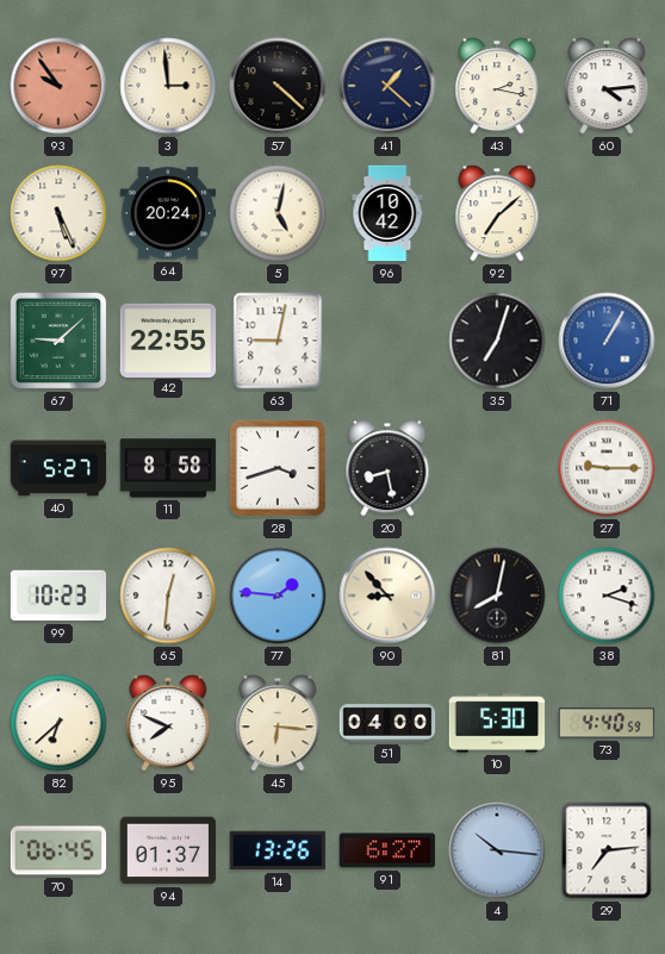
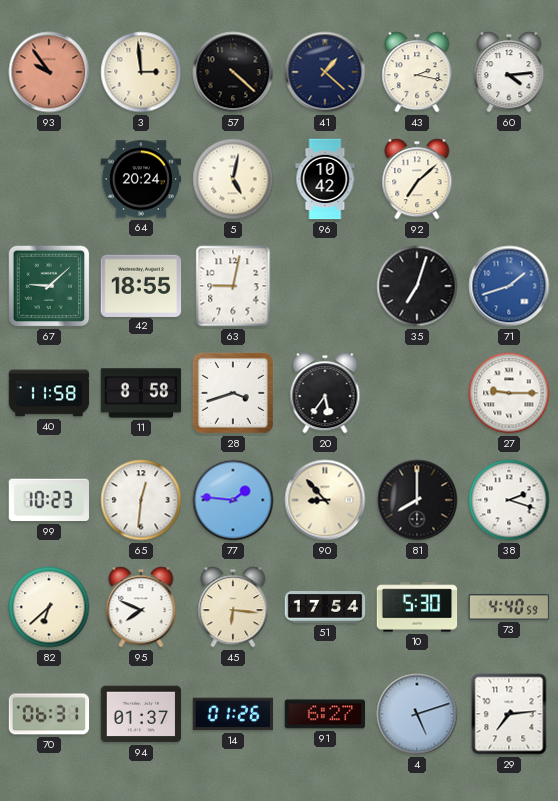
97: 5:26 -> none (58, 213)
42: 22:55 -> 18:55 (141, 285)
71: 1:05 -> 1:42 (509, 286)
40: 5:27 -> 11:58 (49, 393)
20: 8:28 -> 5:36 (325, 393)
81: 8:02 -> 8:00 (417, 500)
51: 04:00 -> 17:54 (325, 607)
70: 06:45 -> 06:31 (49, 714)
14: 13:26 -> 01:26 (233, 714)
4: 10:16 -> 5:12 (417, 714)
